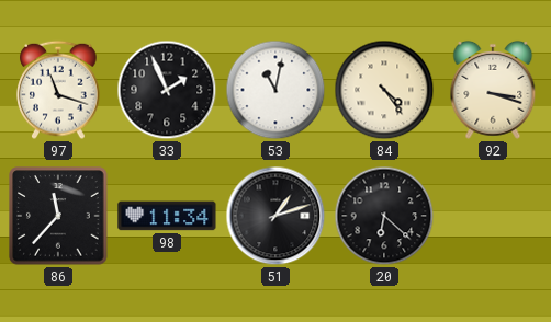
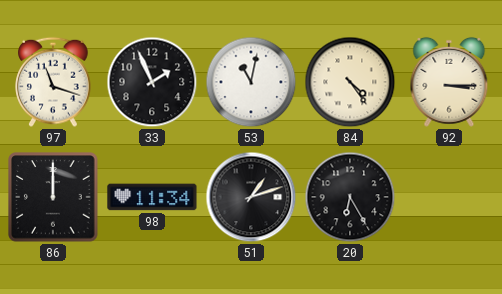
92: 3:18 -> 3:15 (449, 82)
86: 11:37 -> 12:00 (53, 197)
20: 6:22 -> 6:25 (350, 197)
